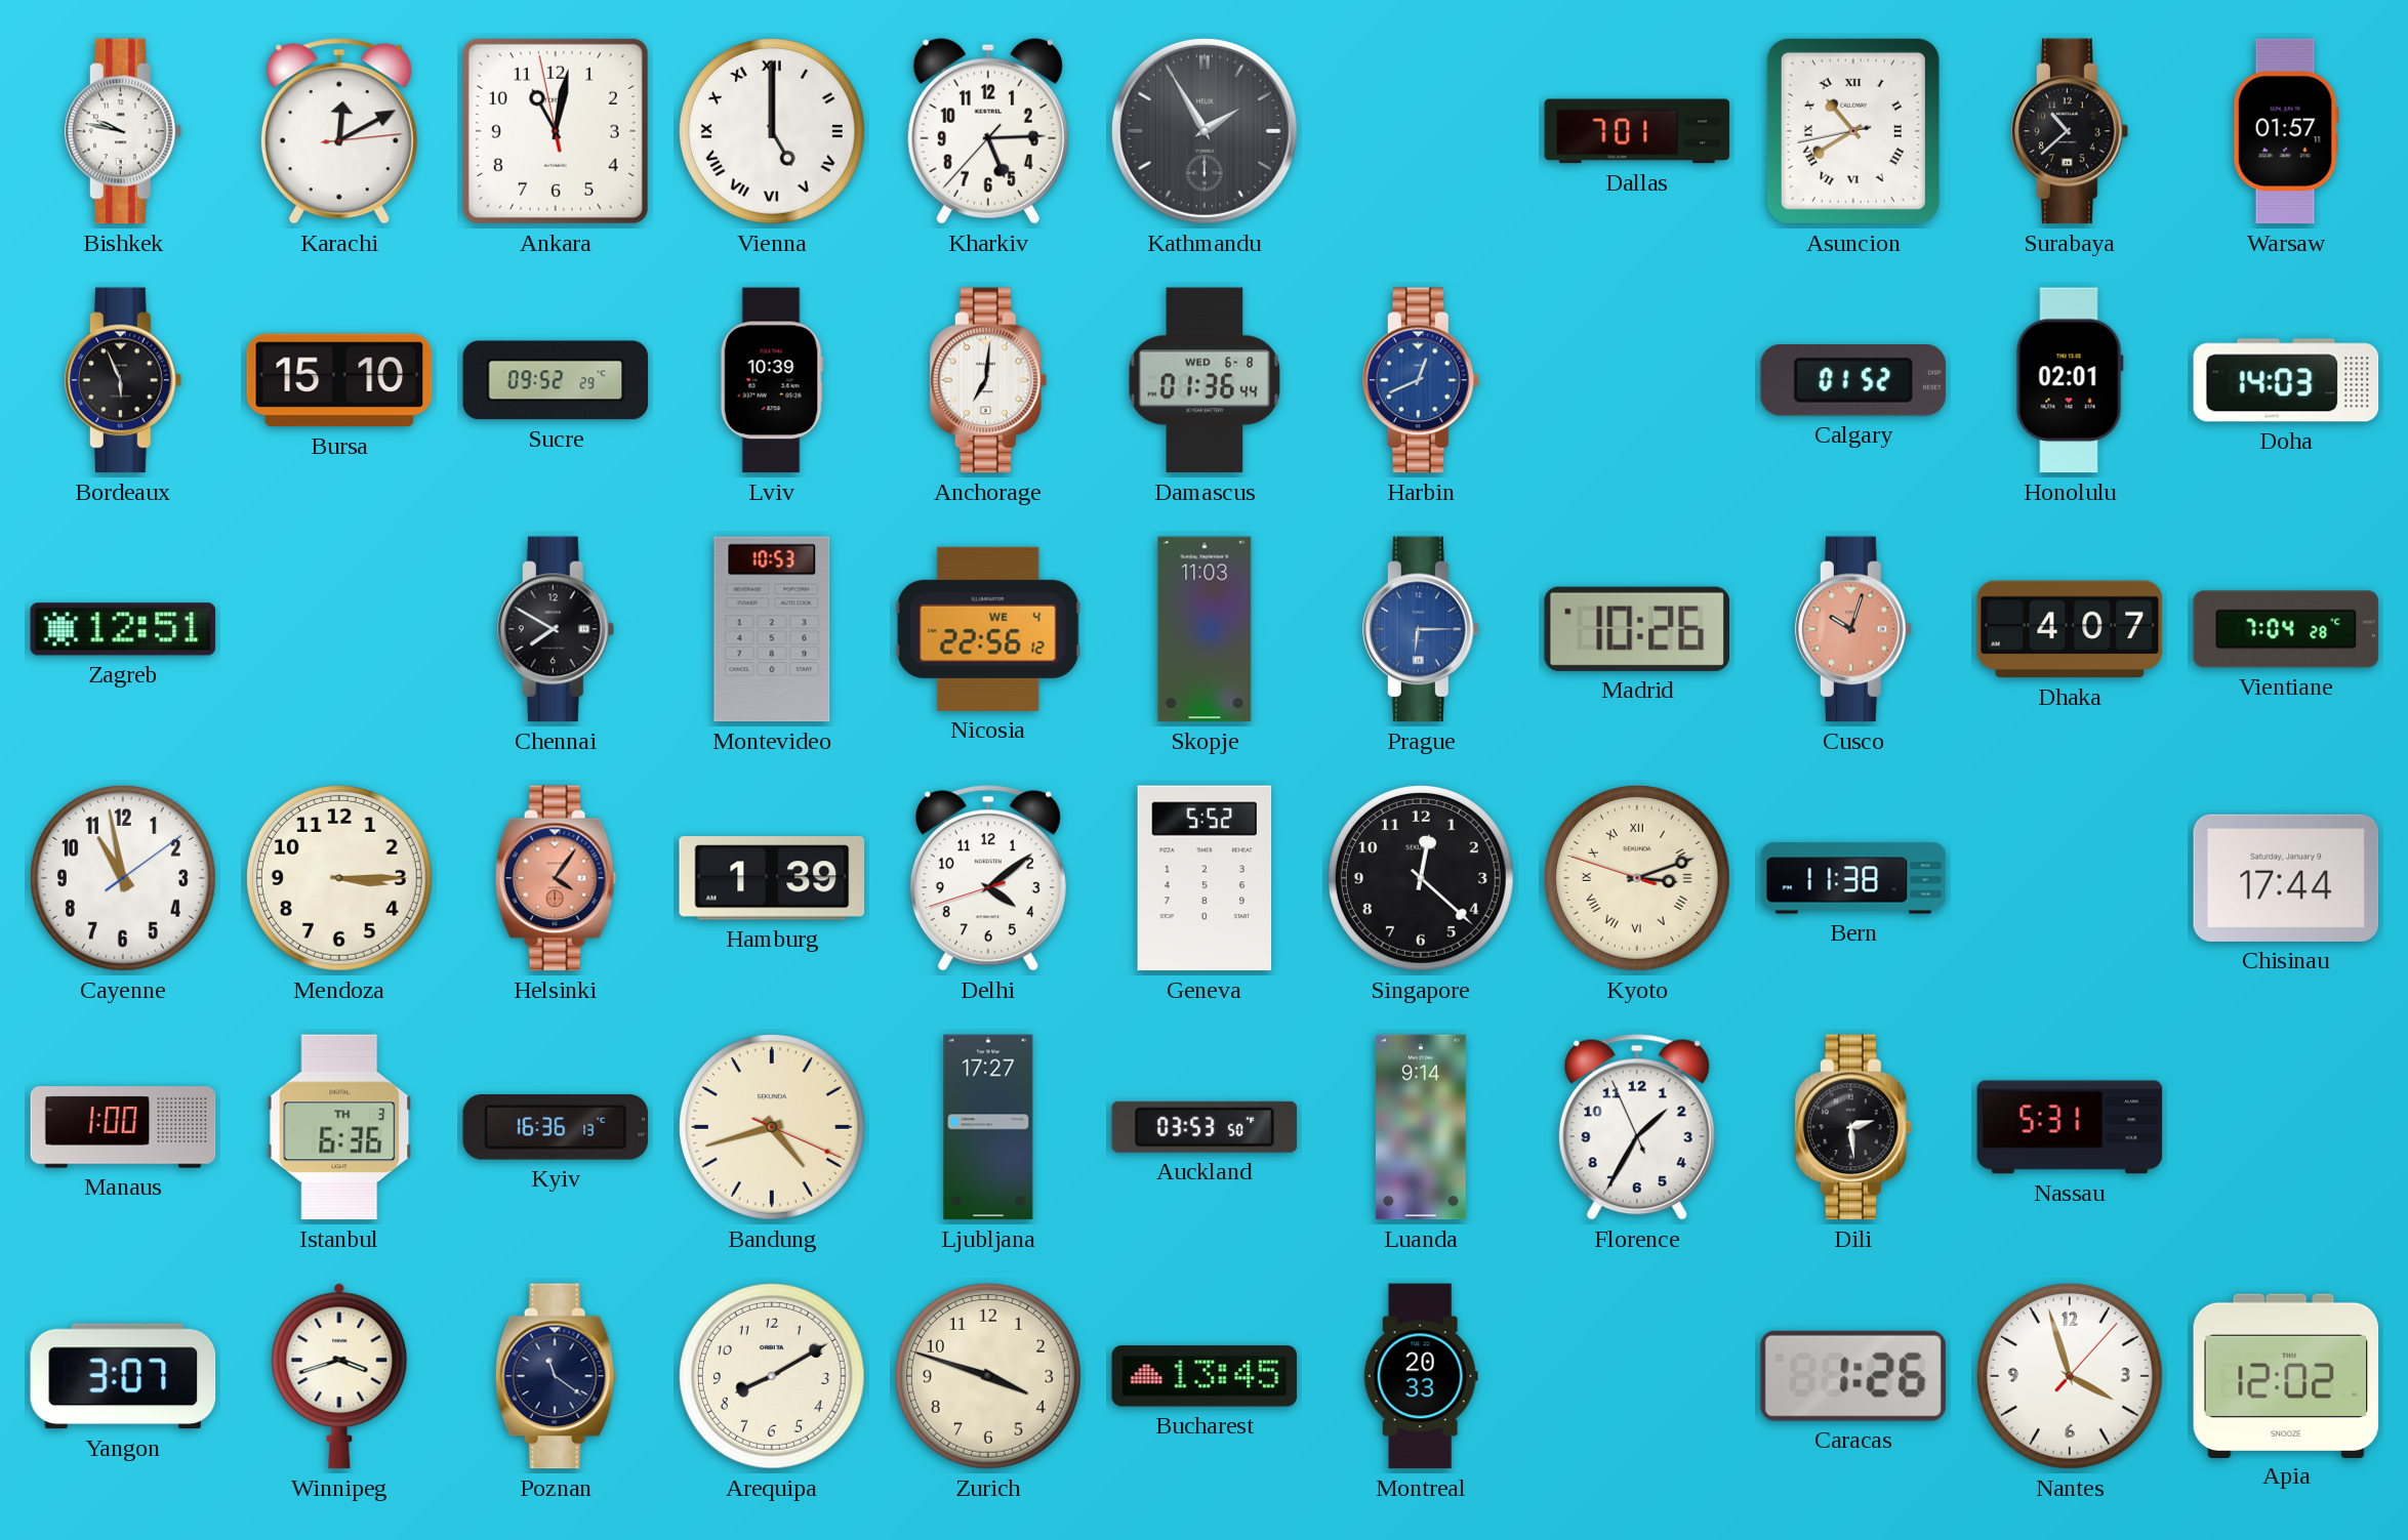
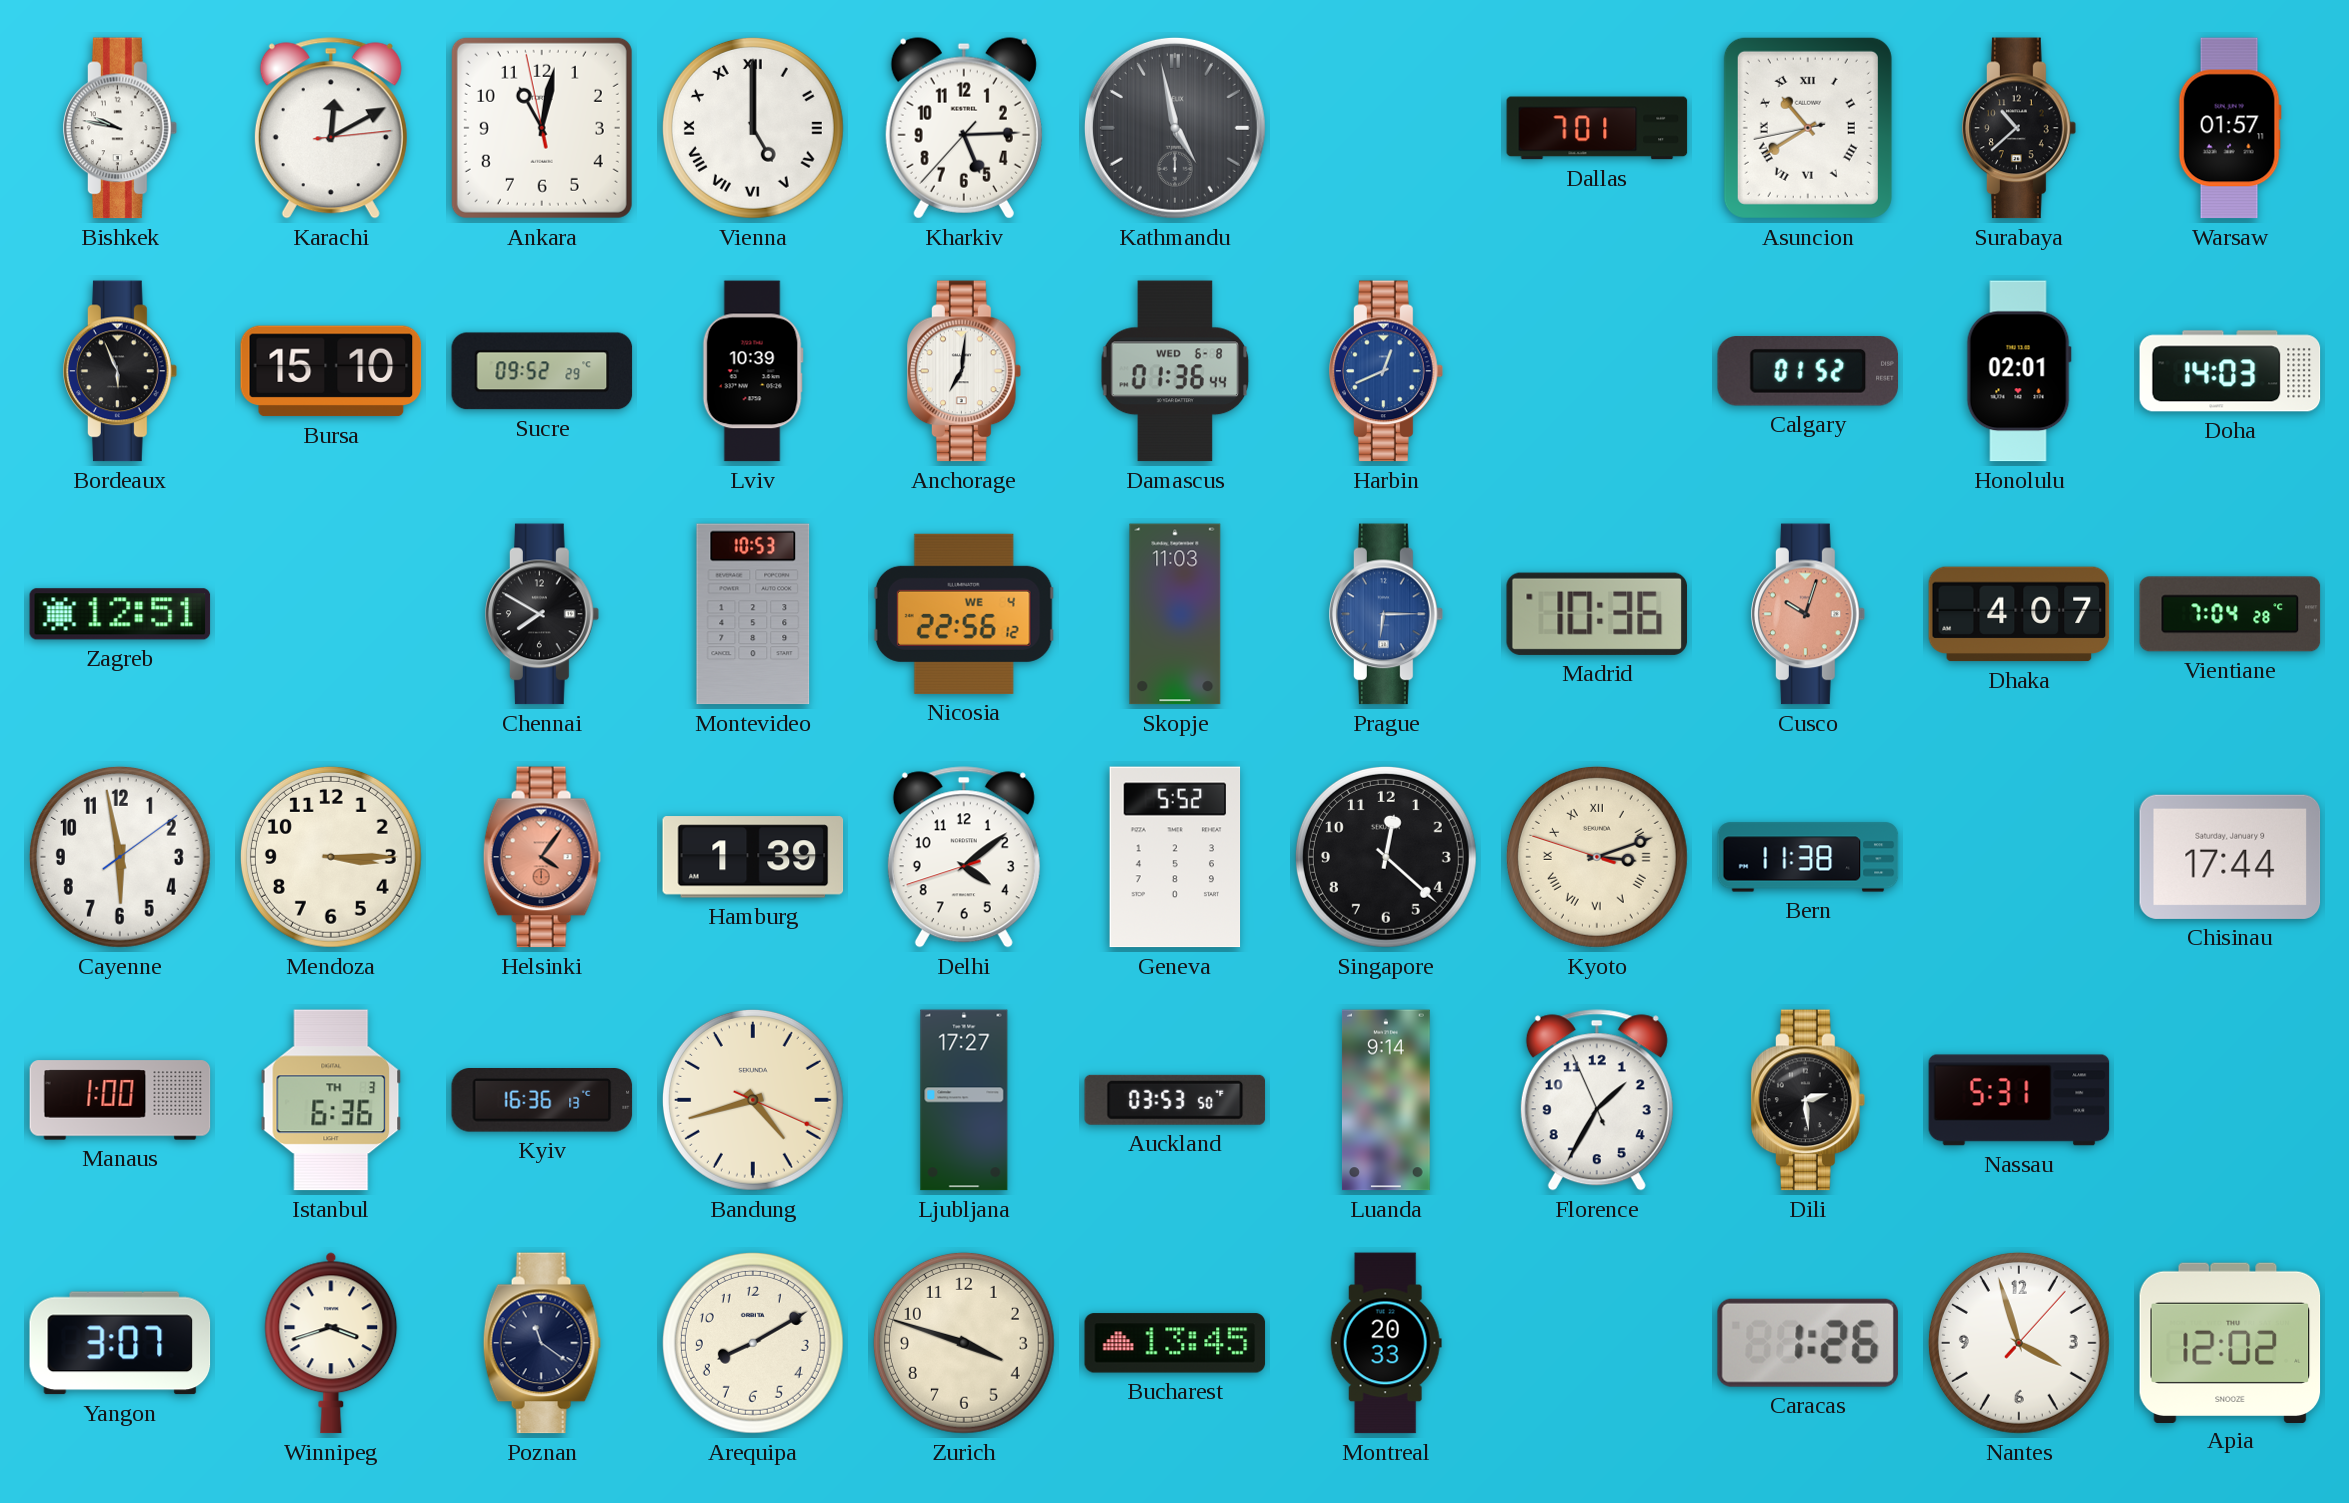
Kathmandu: 1:55 -> 4:58 (1175, 128)
Madrid: 10:26 -> 10:36 (1596, 614)
Cayenne: 10:58 -> 5:58 (120, 857)
